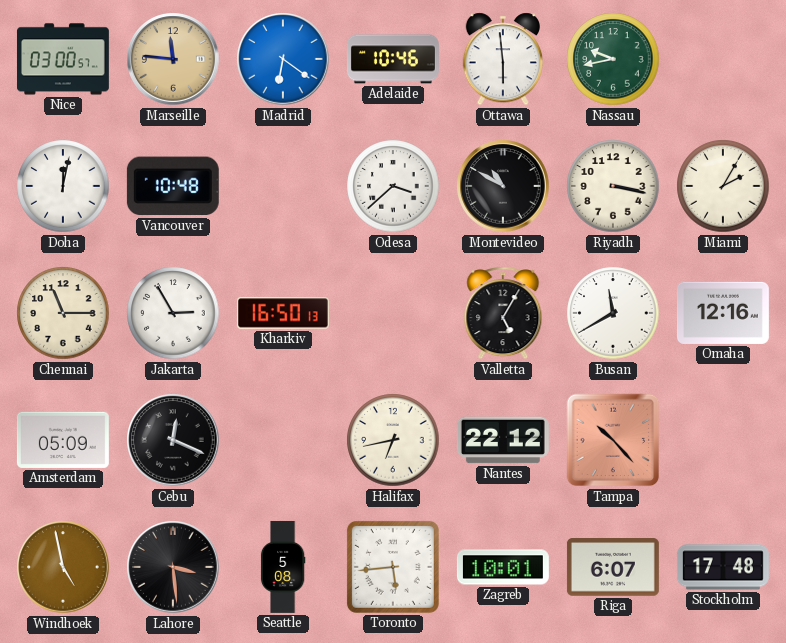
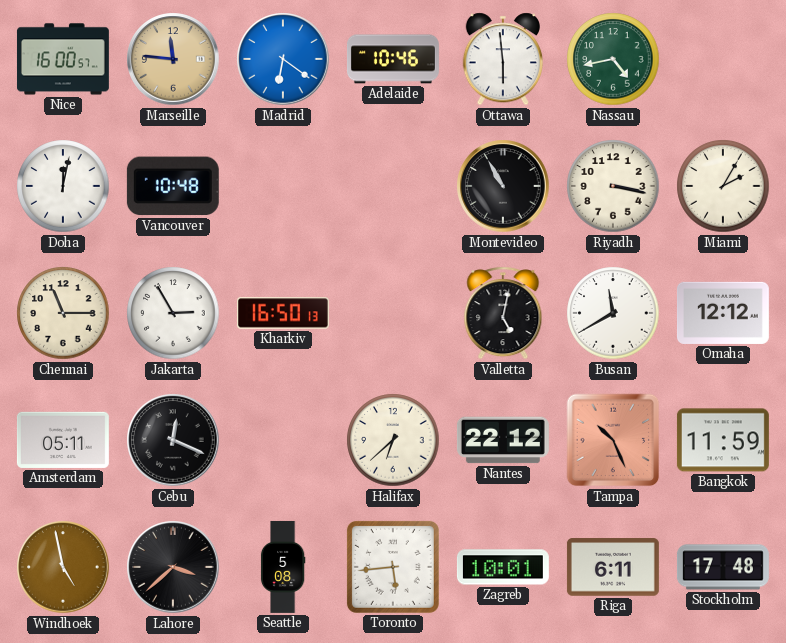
Nice: 03:00 -> 16:00 (63, 59)
Nassau: 9:43 -> 4:43 (613, 59)
Odesa: 3:38 -> none (393, 186)
Montevideo: 10:50 -> 10:55 (503, 186)
Valletta: 5:05 -> 5:02 (503, 313)
Omaha: 12:16 -> 12:12 (723, 313)
Amsterdam: 05:09 -> 05:11 (63, 440)
Halifax: 6:43 -> 6:38 (393, 440)
Tampa: 10:23 -> 10:26 (613, 440)
Bangkok: none -> 11:59 (723, 440)
Lahore: 3:29 -> 3:38 (173, 567)
Riga: 6:07 -> 6:11 (613, 567)
